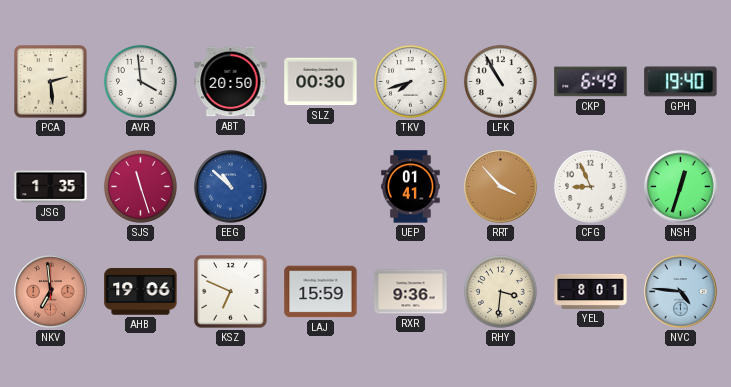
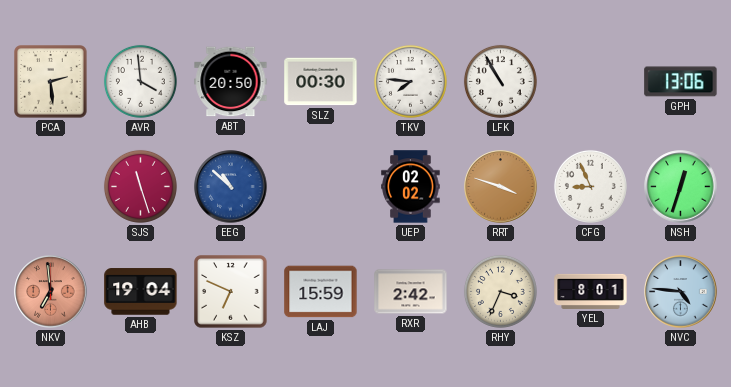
TKV: 7:42 -> 7:46 (410, 81)
CKP: 6:49 -> none (591, 82)
GPH: 19:40 -> 13:06 (681, 82)
JSG: 1:35 -> none (51, 187)
UEP: 01:41 -> 02:02 (411, 187)
RRT: 3:53 -> 3:48 (501, 187)
AHB: 19:06 -> 19:04 (141, 292)
RXR: 9:36 -> 2:42 (411, 292)
RHY: 3:31 -> 3:34 (500, 291)
